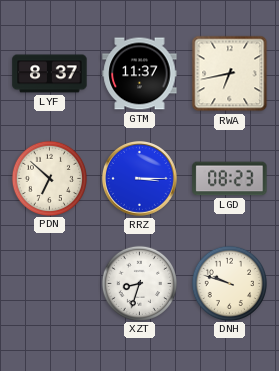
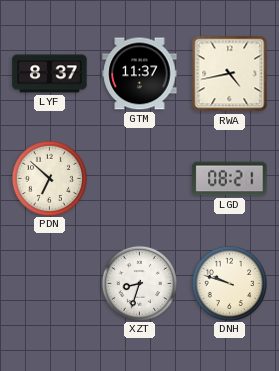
RWA: 6:43 -> 4:43 (230, 74)
RRZ: 3:15 -> none (140, 179)
LGD: 08:23 -> 08:21 (230, 179)
